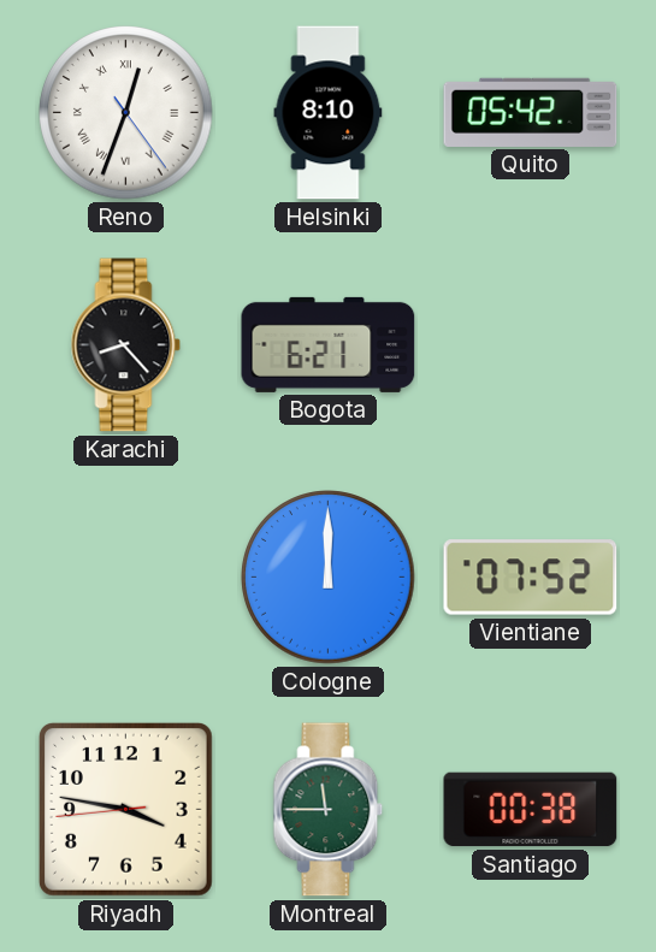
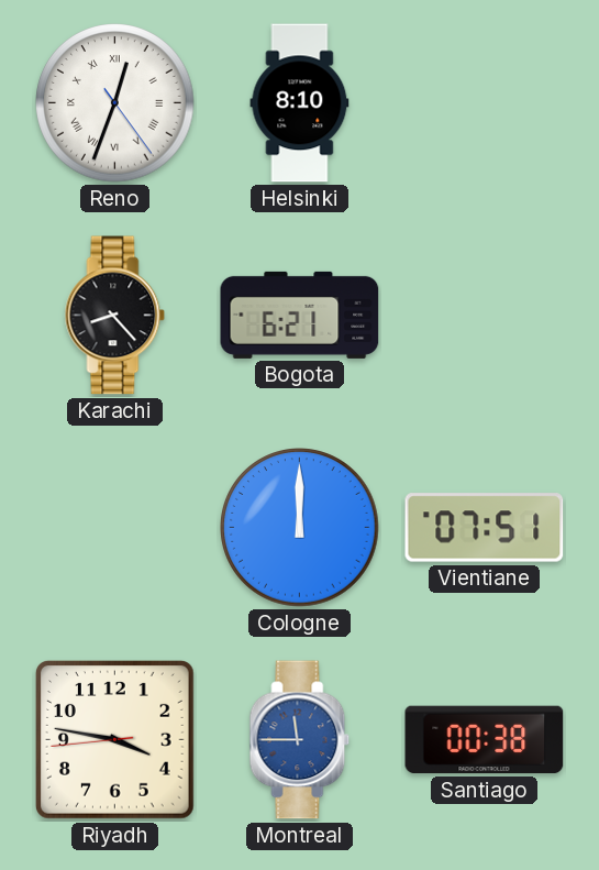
Quito: 05:42 -> none (531, 112)
Vientiane: 07:52 -> 07:51 (485, 528)
Montreal dial: green -> blue (300, 740)
